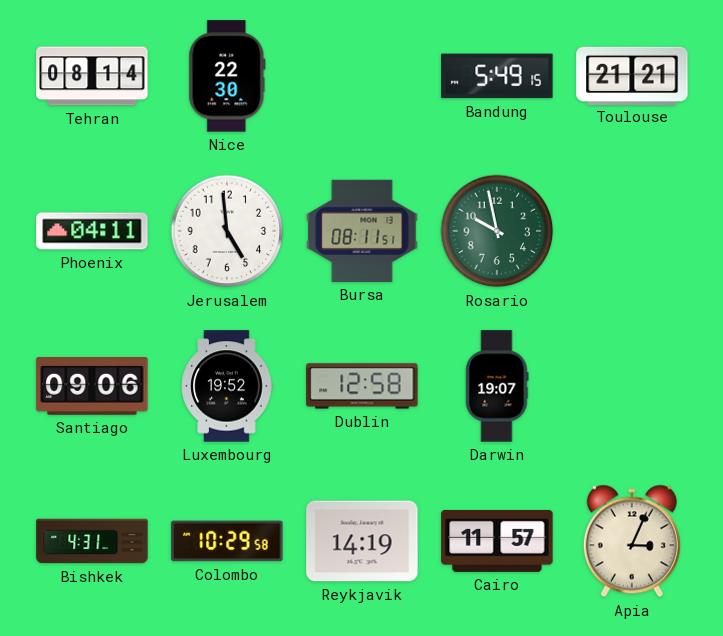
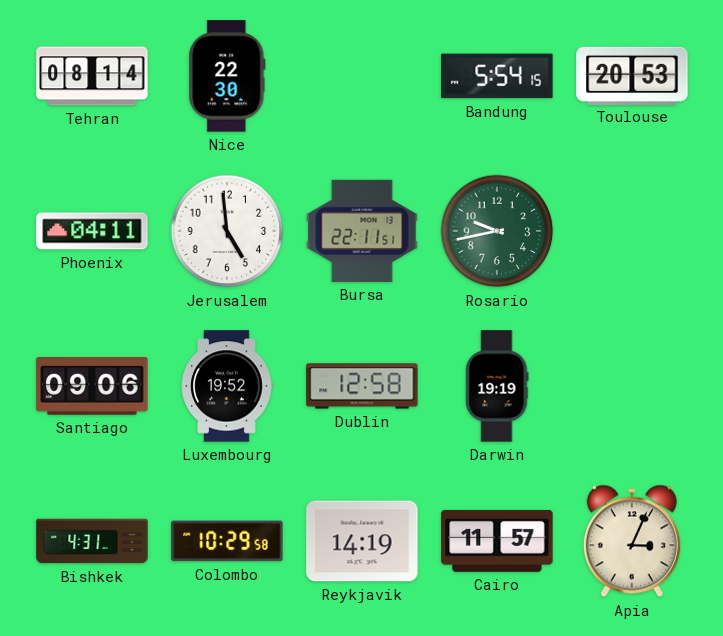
Bandung: 5:49 -> 5:54 (497, 76)
Toulouse: 21:21 -> 20:53 (632, 75)
Bursa: 08:11 -> 22:11 (362, 231)
Rosario: 9:58 -> 9:43 (497, 231)
Darwin: 19:07 -> 19:19 (497, 386)
